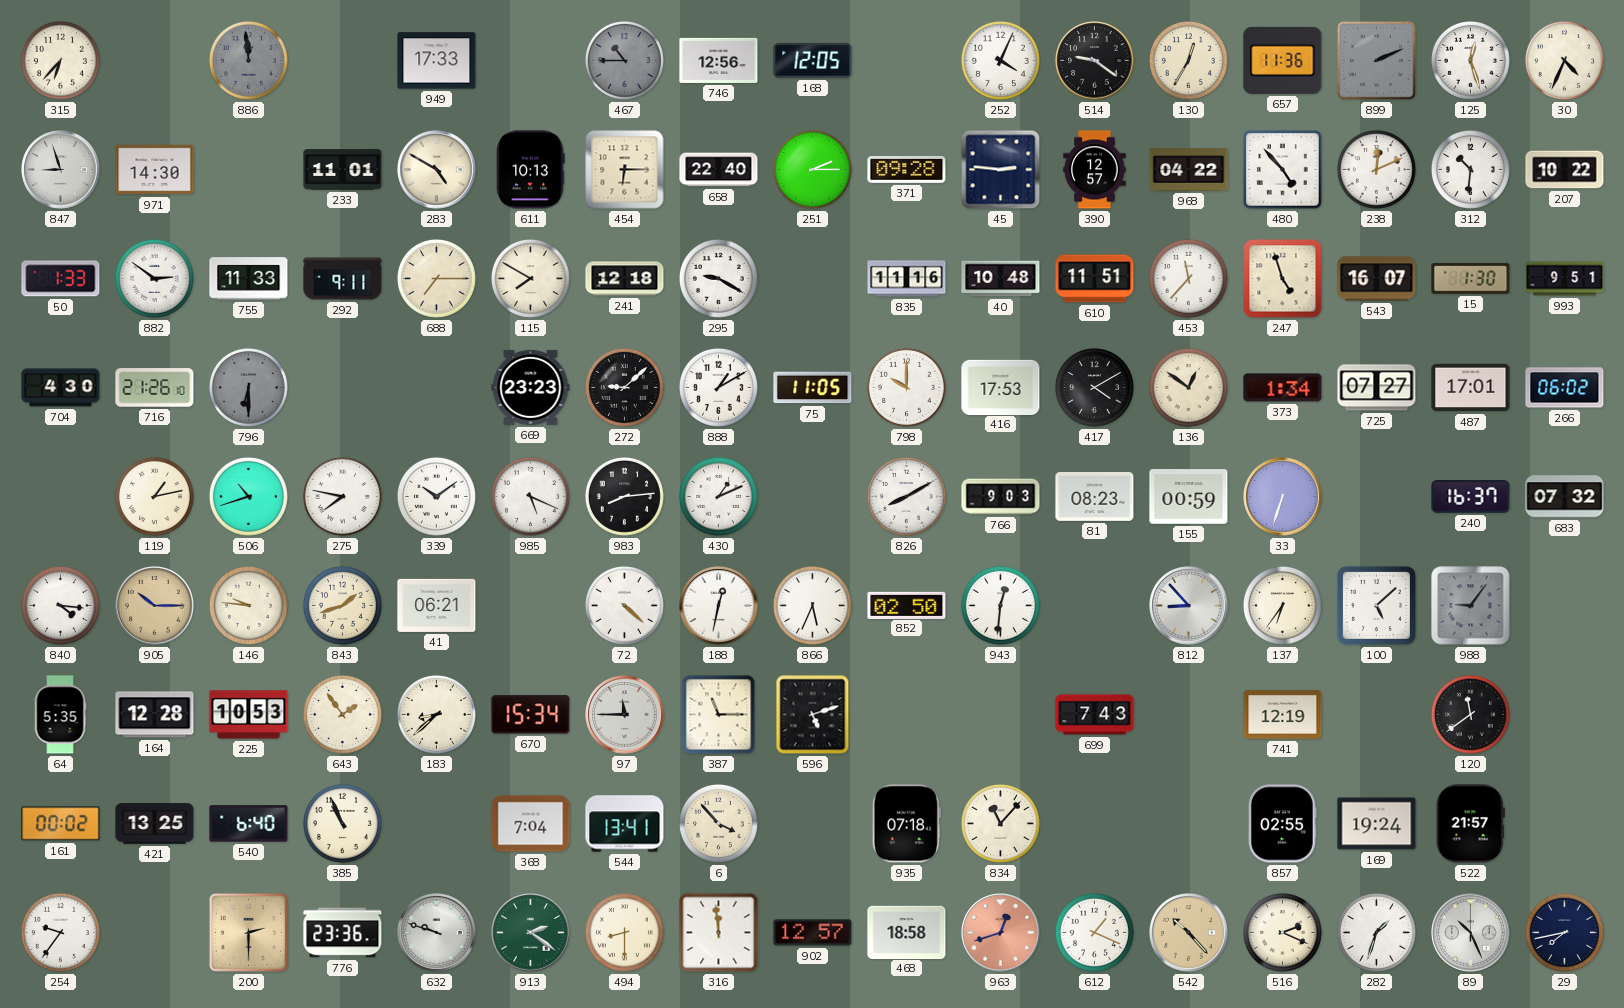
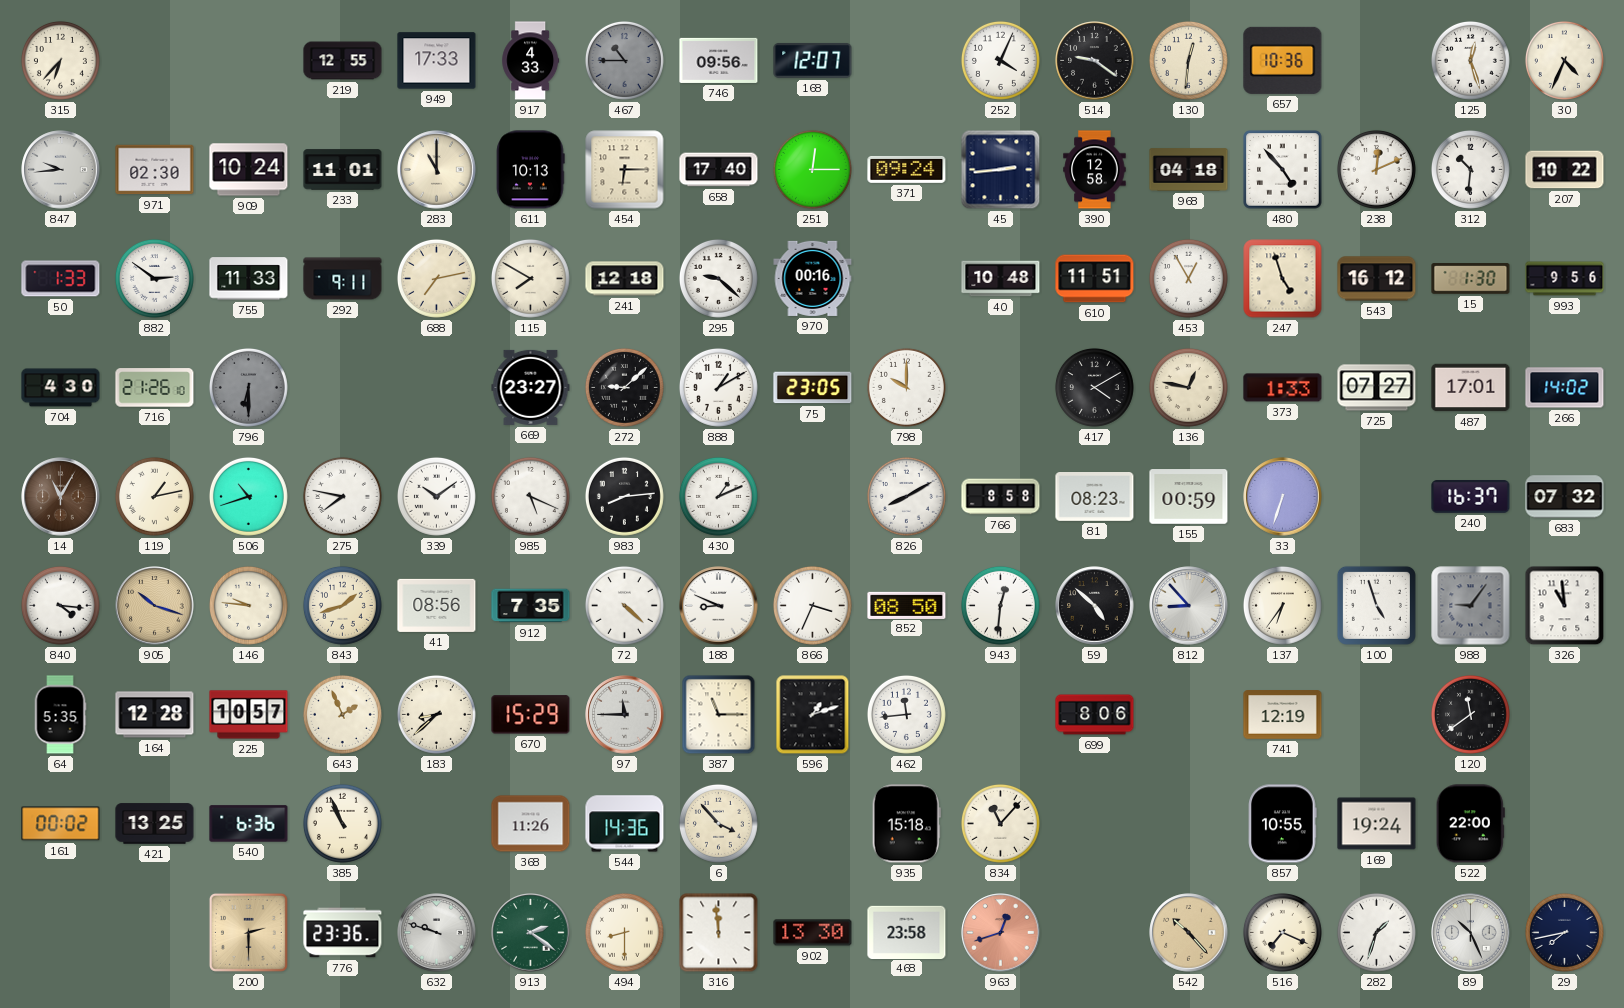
886: 11:59 -> none (248, 60)
219: none -> 12:55 (343, 61)
917: none -> 4:33 (531, 61)
746: 12:56 -> 09:56 (719, 60)
168: 12:05 -> 12:07 (813, 60)
130: 12:35 -> 12:31 (1188, 60)
657: 11:36 -> 10:36 (1283, 60)
899: 2:11 -> none (1376, 60)
847: 8:57 -> 9:44 (61, 170)
971: 14:30 -> 02:30 (155, 170)
909: none -> 10:24 (249, 170)
283: 4:50 -> 11:00 (437, 170)
658: 22:40 -> 17:40 (719, 170)
251: 2:15 -> 12:15 (812, 169)
371: 09:28 -> 09:24 (907, 169)
45: 2:46 -> 2:44 (1001, 170)
390: 12:57 -> 12:58 (1095, 170)
968: 04:22 -> 04:18 (1189, 170)
688: 7:15 -> 7:13 (436, 278)
295: 9:20 -> 9:22 (718, 278)
970: none -> 00:16 (813, 278)
835: 11:16 -> none (907, 279)
453: 11:37 -> 12:55 (1188, 278)
543: 16:07 -> 16:12 (1377, 279)
993: 9:51 -> 9:56 (1565, 279)
669: 23:23 -> 23:27 (531, 387)
75: 11:05 -> 23:05 (813, 388)
416: 17:53 -> none (1001, 387)
136: 12:51 -> 12:47 (1188, 387)
373: 1:34 -> 1:33 (1283, 388)
266: 06:02 -> 14:02 (1565, 388)
14: none -> 11:05 (61, 497)
766: 9:03 -> 8:58 (1001, 497)
905: 10:15 -> 10:18 (155, 606)
41: 06:21 -> 08:56 (437, 605)
912: none -> 7:35 (531, 606)
188: 12:32 -> 8:49 (719, 606)
866: 5:34 -> 3:34 (812, 605)
852: 02:50 -> 08:50 (907, 605)
59: none -> 4:52 (1095, 606)
100: 5:08 -> 4:57 (1376, 605)
326: none -> 10:59 (1565, 606)
225: 10:53 -> 10:57 (249, 715)
643: 1:54 -> 1:56 (342, 714)
670: 15:34 -> 15:29 (531, 715)
596: 5:12 -> 1:12 (813, 715)
462: none -> 11:44 (906, 714)
699: 7:43 -> 8:06 (1095, 715)
540: 6:40 -> 6:36 (249, 824)
368: 7:04 -> 11:26 (531, 824)
544: 13:41 -> 14:36 (625, 824)
935: 07:18 -> 15:18 (906, 824)
857: 02:55 -> 10:55 (1283, 824)
522: 21:57 -> 22:00 (1470, 824)
254: 9:36 -> none (60, 932)
902: 12:57 -> 13:30 (813, 933)
468: 18:58 -> 23:58 (907, 932)
612: 1:19 -> none (1094, 932)
516: 2:19 -> 7:19 (1282, 932)
